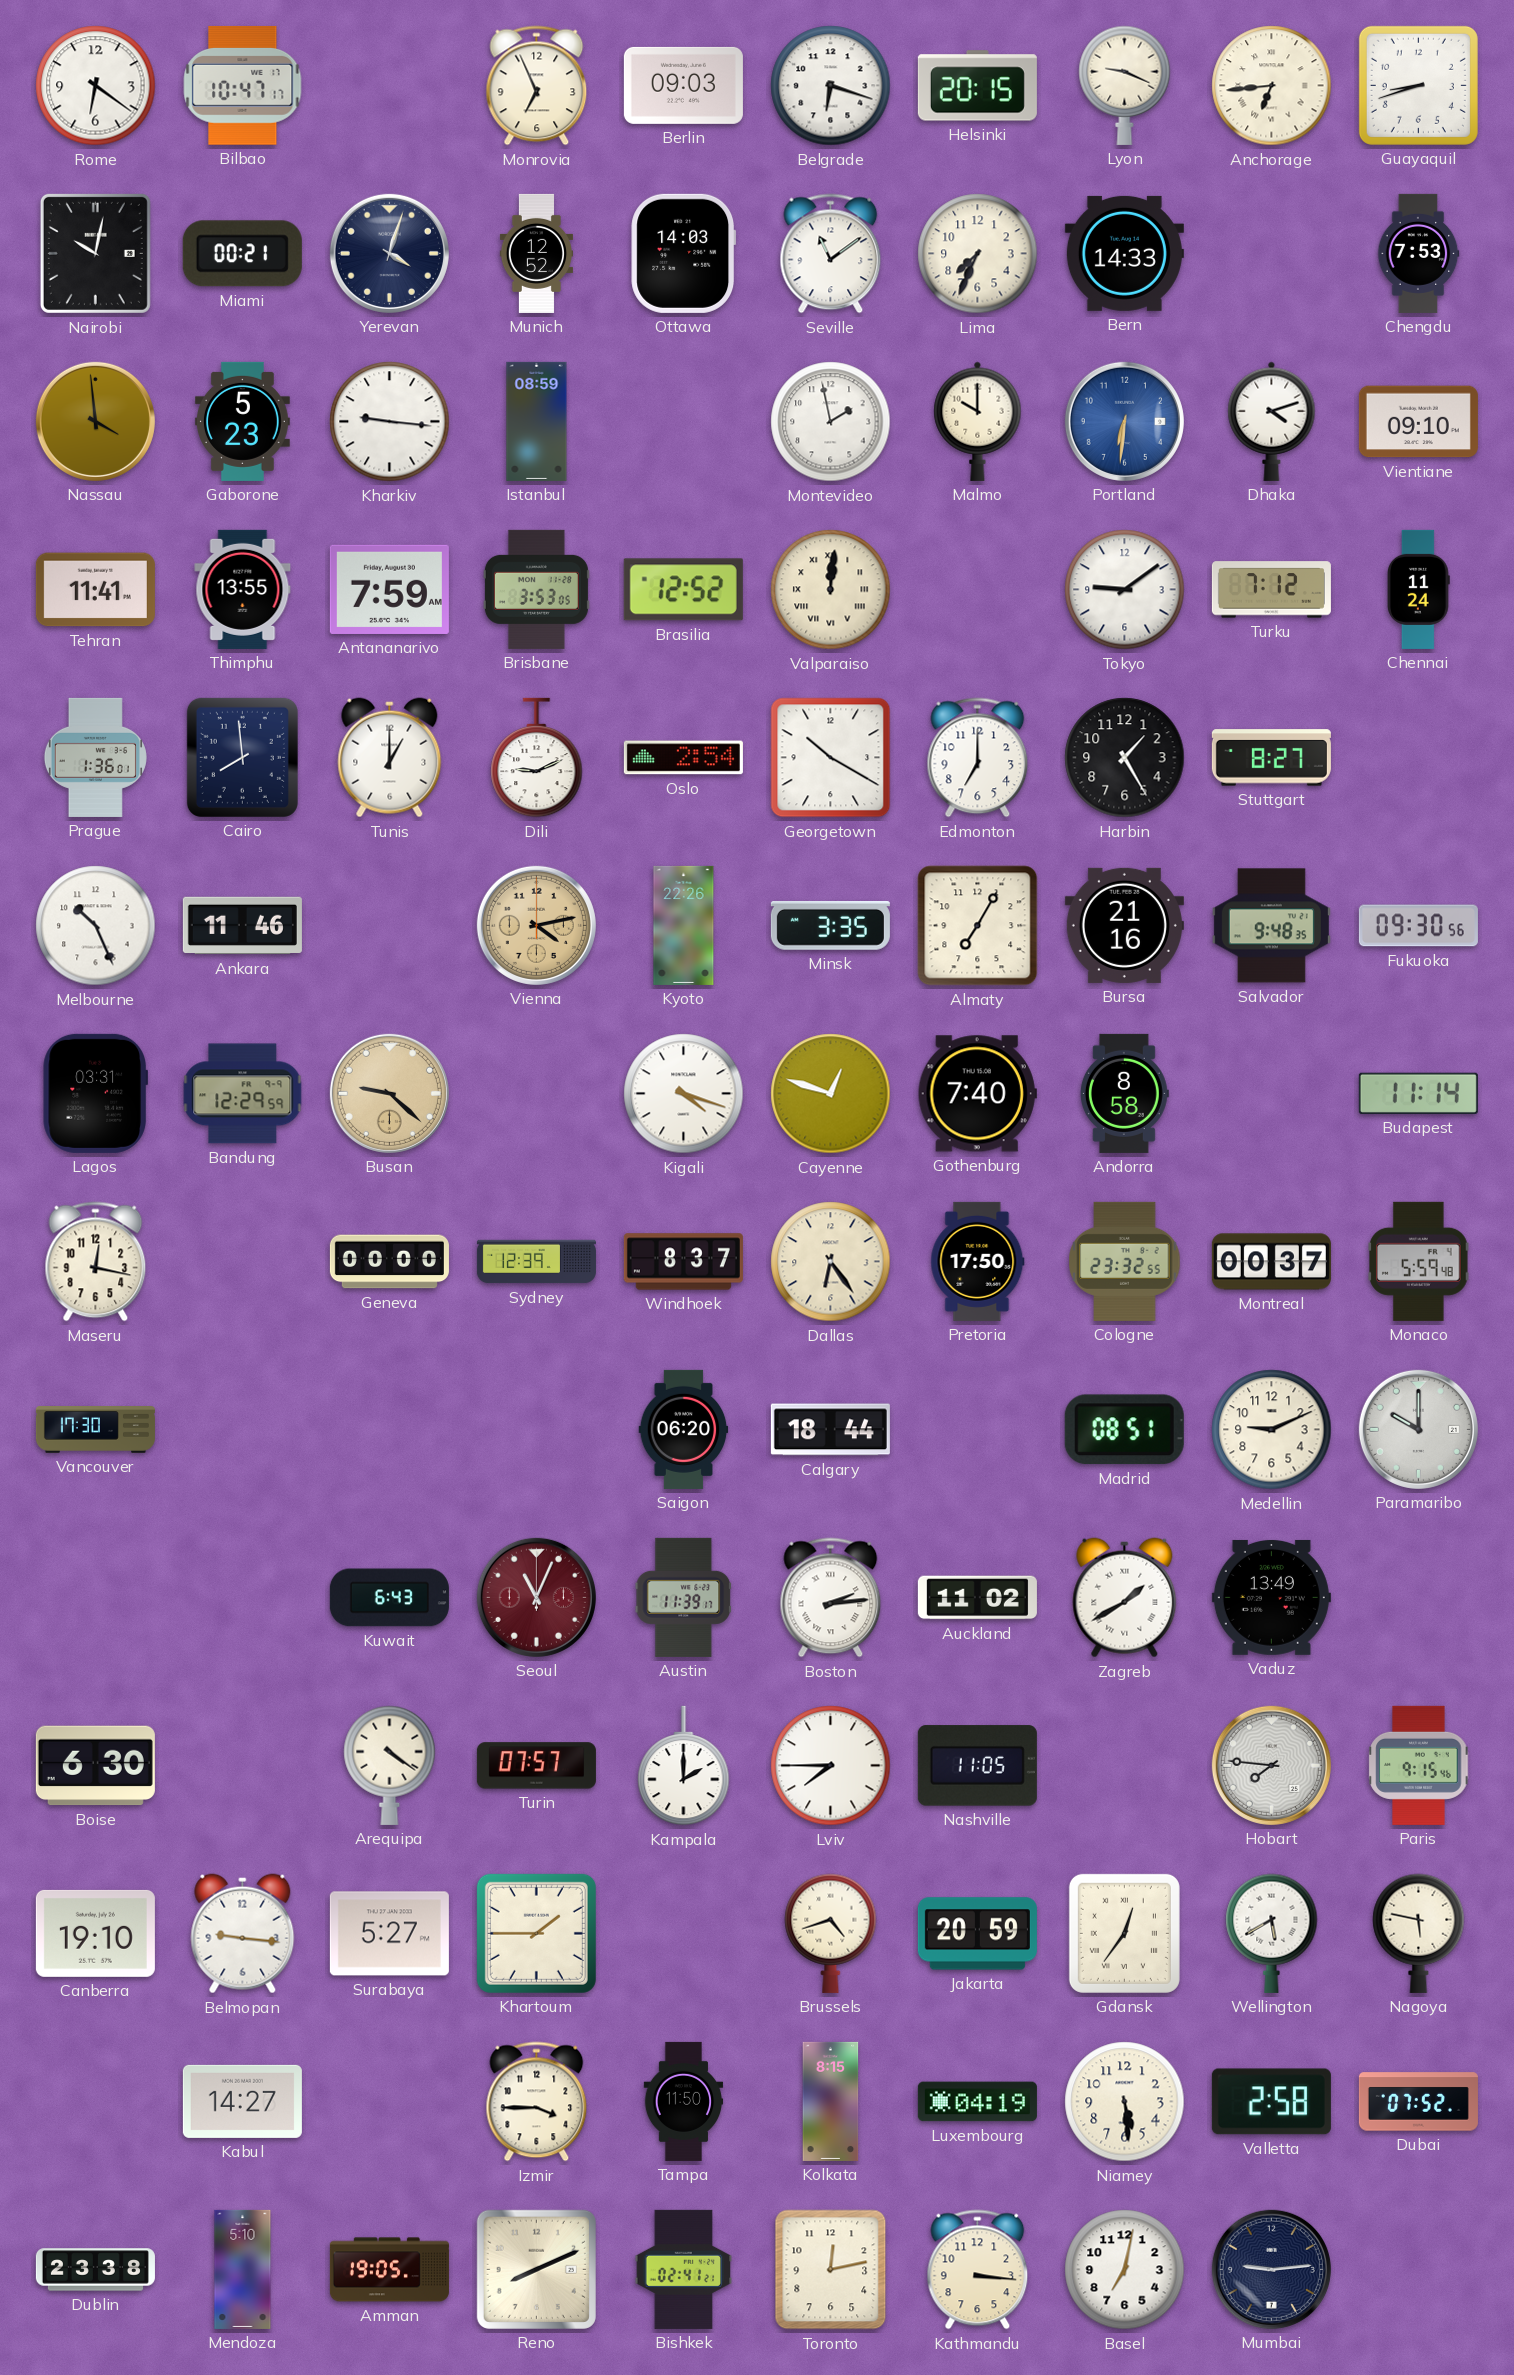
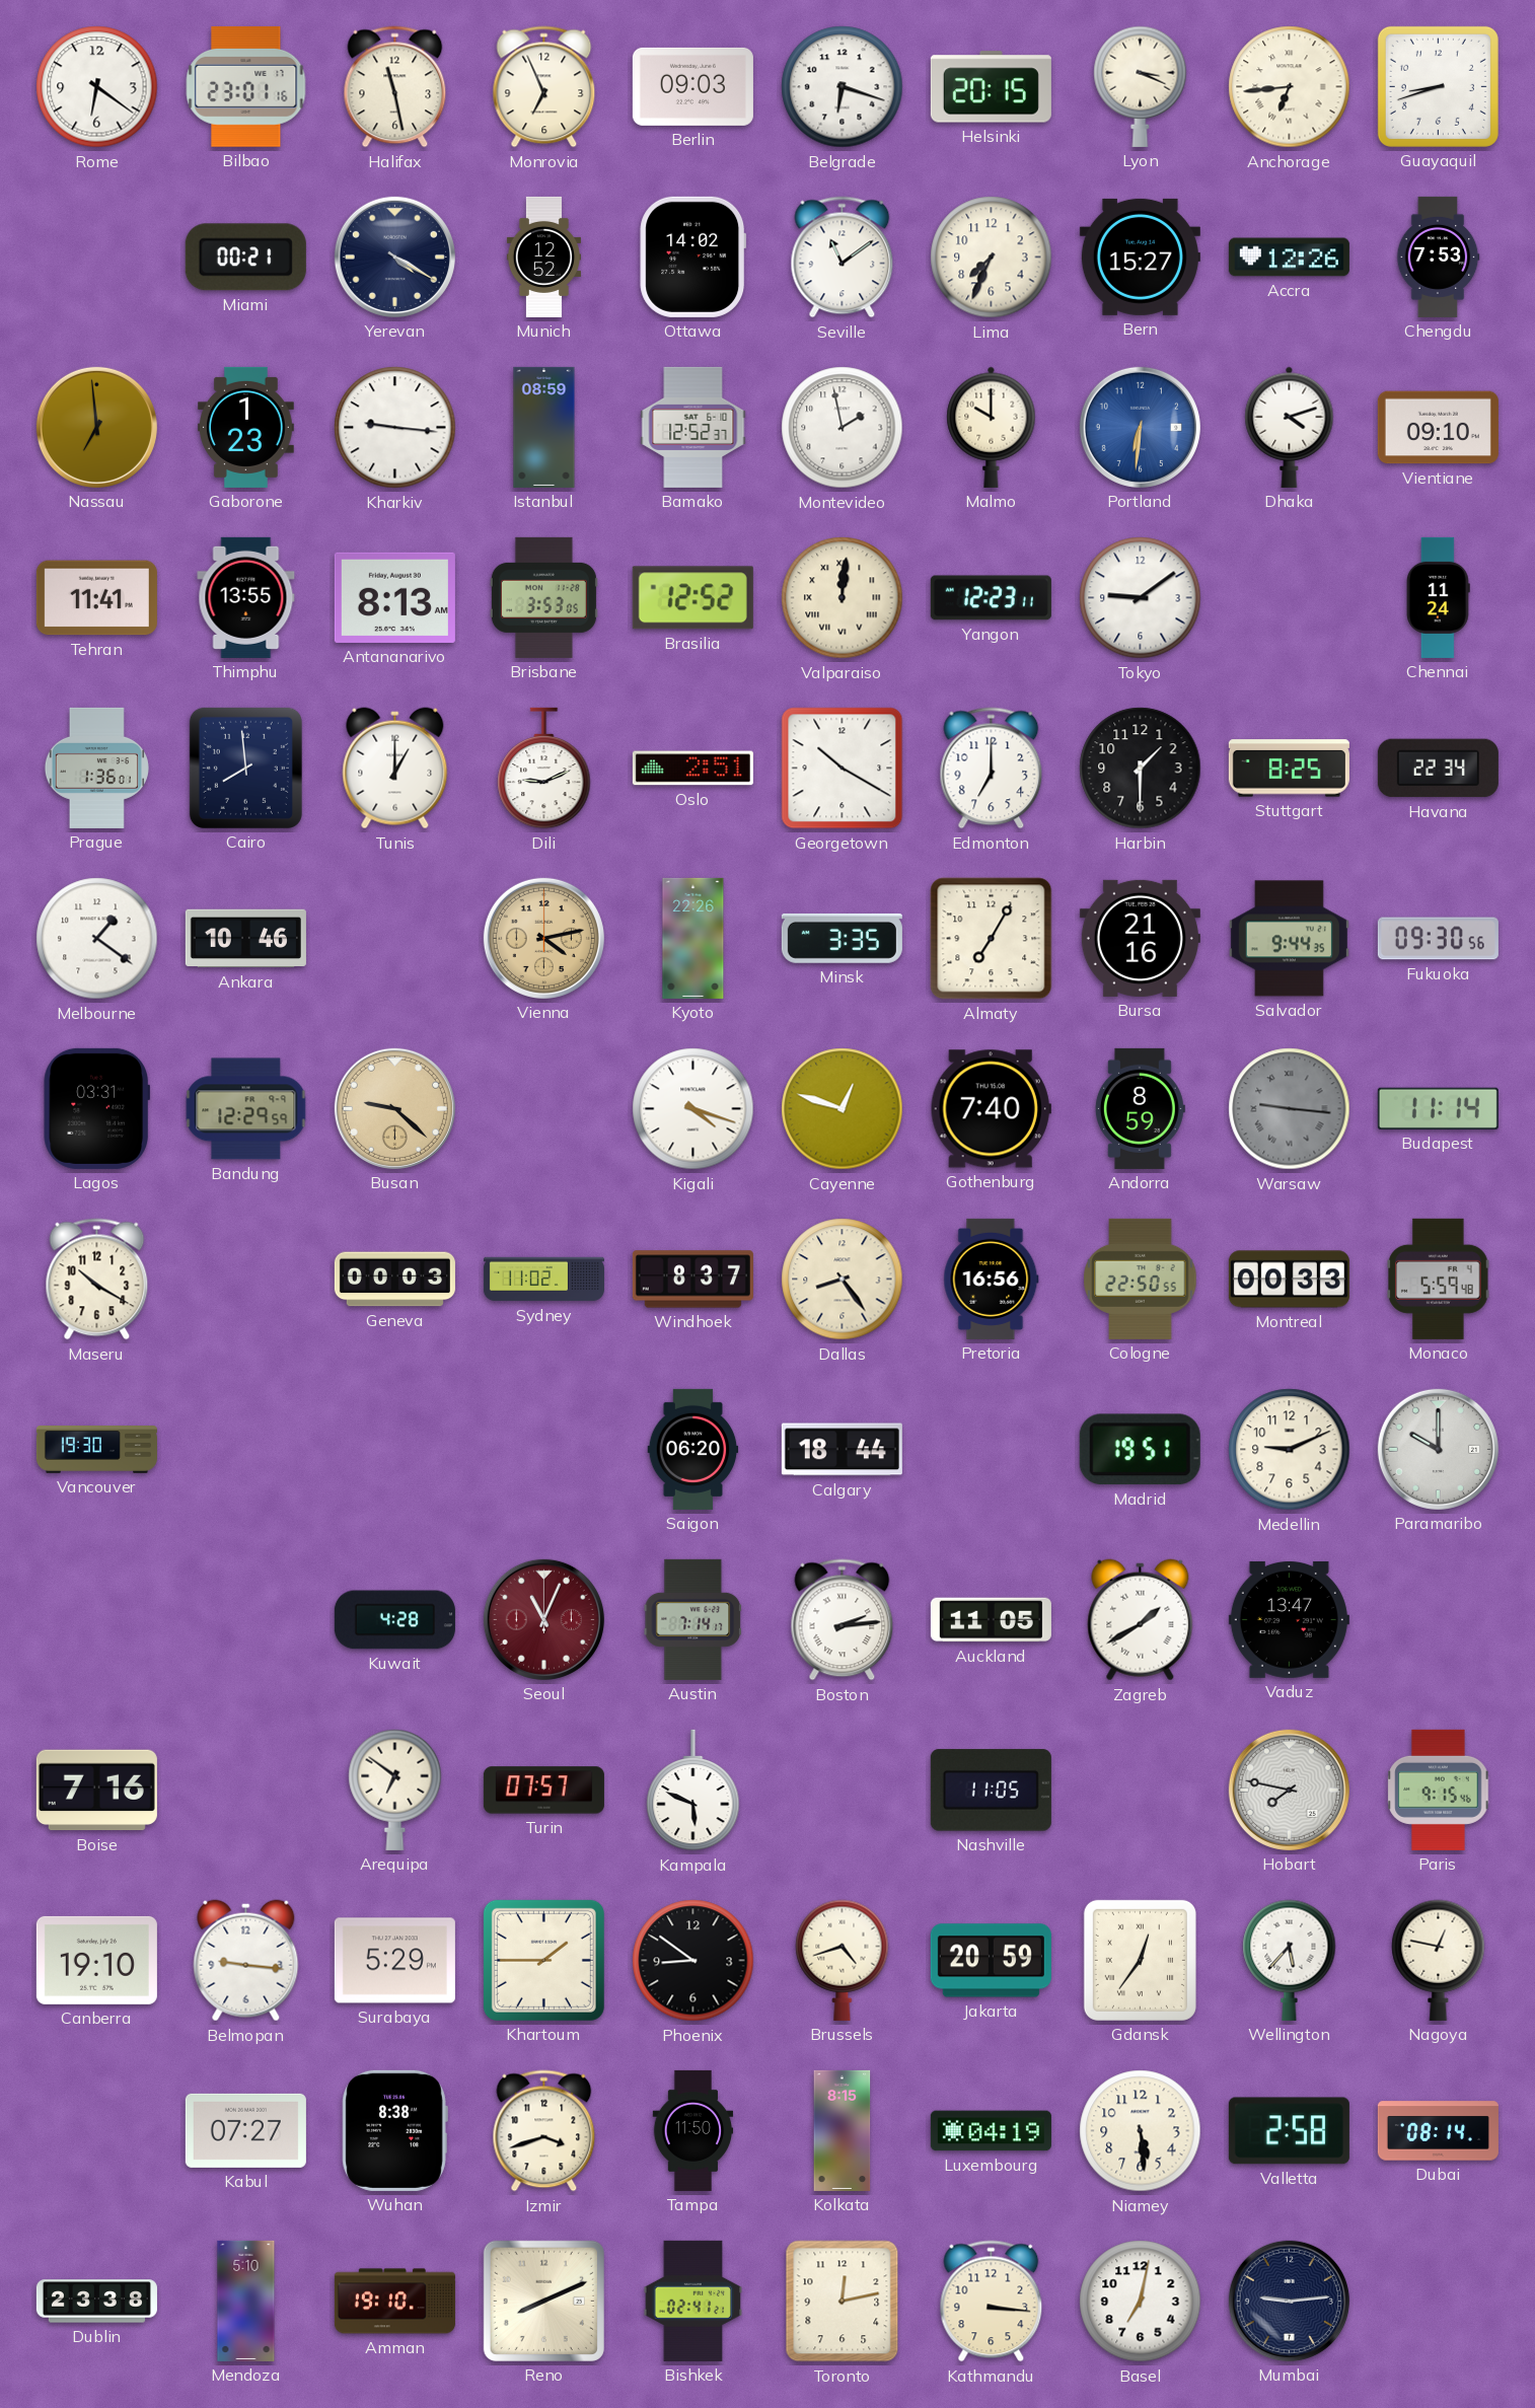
Bilbao: 10:47 -> 23:01 (246, 86)
Halifax: none -> 11:28 (395, 87)
Lyon: 9:19 -> 3:19 (1141, 86)
Nairobi: 10:02 -> none (95, 253)
Yerevan: 4:03 -> 4:20 (394, 257)
Ottawa: 14:03 -> 14:02 (693, 257)
Bern: 14:33 -> 15:27 (1140, 257)
Accra: none -> 12:26 (1289, 258)
Nassau: 3:59 -> 6:59 (96, 427)
Gaborone: 5:23 -> 1:23 (245, 427)
Bamako: none -> 12:52 (693, 427)
Antananarivo: 7:59 -> 8:13 (394, 597)
Yangon: none -> 12:23 (991, 598)
Turku: 7:12 -> none (1271, 590)
Oslo: 2:54 -> 2:51 (692, 769)
Harbin: 1:25 -> 1:30 (1141, 769)
Stuttgart: 8:27 -> 8:25 (1289, 769)
Havana: none -> 22:34 (1438, 769)
Melbourne: 10:26 -> 1:21 (97, 939)
Ankara: 11:46 -> 10:46 (245, 939)
Salvador: 9:48 -> 9:44 (1289, 939)
Andorra: 8:58 -> 8:59 (1140, 1108)
Warsaw: none -> 9:16 (1290, 1109)
Maseru: 12:17 -> 10:20 (97, 1280)
Geneva: 00:00 -> 00:03 (394, 1280)
Sydney: 12:39 -> 11:02 (543, 1280)
Dallas: 6:24 -> 8:24 (843, 1280)
Pretoria: 17:50 -> 16:56 (992, 1279)
Cologne: 23:32 -> 22:50 (1141, 1279)
Montreal: 00:37 -> 00:33 (1289, 1280)
Vancouver: 17:30 -> 19:30 (96, 1450)
Madrid: 08:51 -> 19:51 (1140, 1450)
Kuwait: 6:43 -> 4:28 (394, 1620)
Austin: 11:39 -> 7:14 (693, 1619)
Auckland: 11:02 -> 11:05 (991, 1620)
Vaduz: 13:49 -> 13:47 (1289, 1619)
Boise: 6:30 -> 7:16 (96, 1791)
Arequipa: 4:21 -> 6:51 (395, 1790)
Kampala: 2:00 -> 5:49 (693, 1791)
Lviv: 7:45 -> none (831, 1766)
Hobart: 7:46 -> 7:47 (1289, 1790)
Surabaya: 5:27 -> 5:29 (394, 1961)
Phoenix: none -> 8:51 (693, 1961)
Wellington: 5:40 -> 5:37 (1290, 1960)
Nagoya: 5:47 -> 12:47 (1439, 1960)
Kabul: 14:27 -> 07:27 (245, 2130)
Wuhan: none -> 8:38 (394, 2130)
Izmir: 3:45 -> 3:42 (544, 2131)
Dubai: 07:52 -> 08:14 (1438, 2131)
Amman: 19:05 -> 19:10 (394, 2302)
